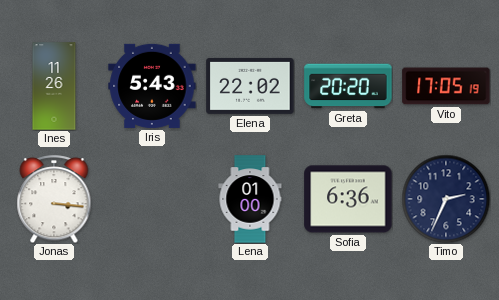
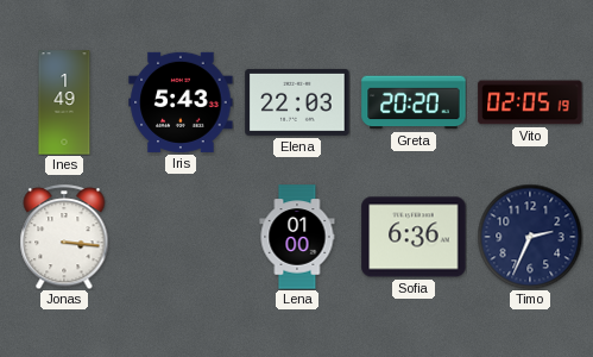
Ines: 11:26 -> 1:49 (64, 102)
Elena: 22:02 -> 22:03 (297, 102)
Vito: 17:05 -> 02:05 (530, 102)
